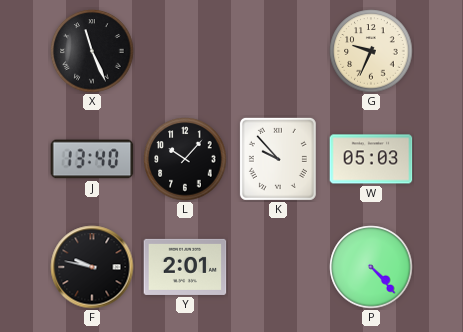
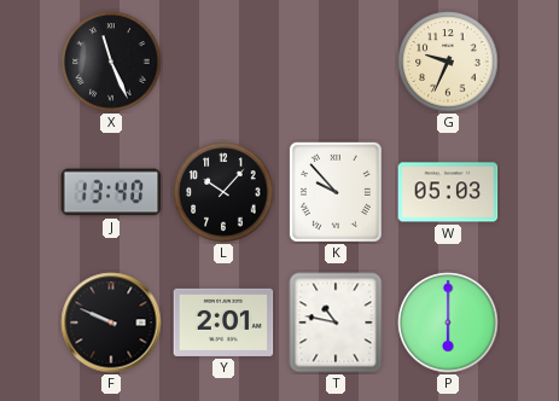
F: 9:47 -> 9:49 (111, 322)
T: none -> 10:47 (336, 322)
P: 4:23 -> 6:00 (448, 322)
